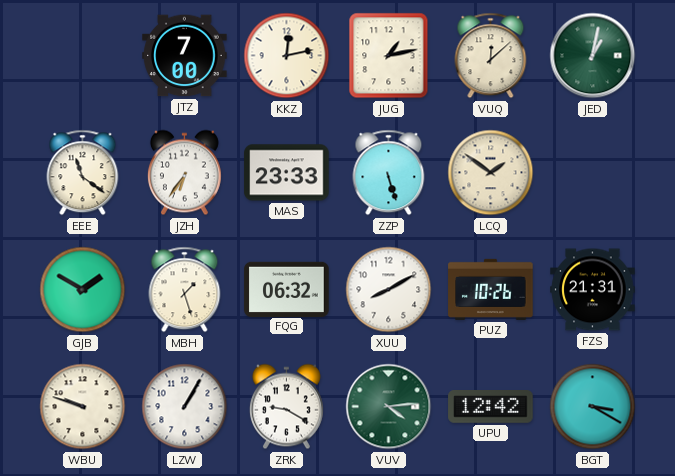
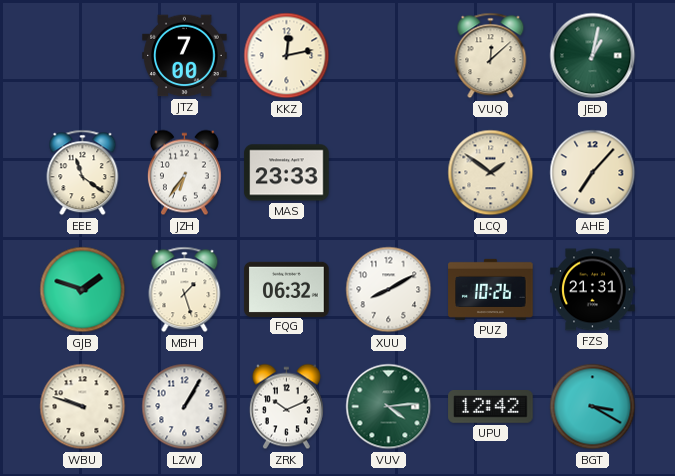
JUG: 1:13 -> none (389, 56)
ZZP: 5:27 -> none (389, 173)
AHE: none -> 7:07 (593, 173)
GJB: 1:50 -> 1:48 (83, 290)
ZRK: 9:20 -> 10:11 (286, 407)
